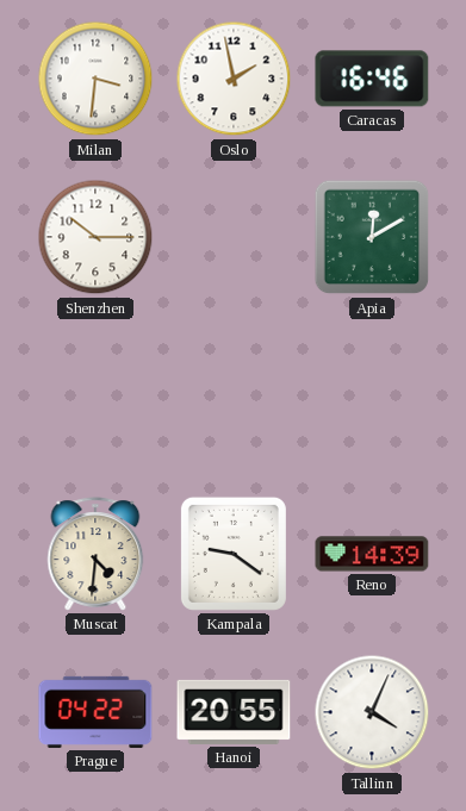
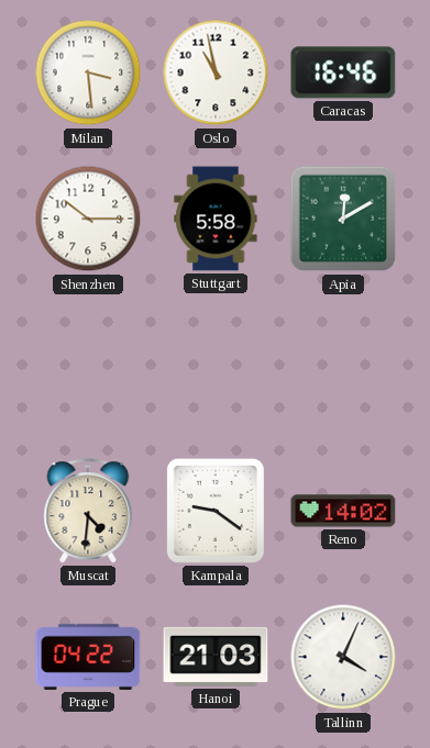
Milan: 3:31 -> 3:29 (88, 72)
Oslo: 1:58 -> 10:58 (216, 72)
Stuttgart: none -> 5:58 (216, 219)
Reno: 14:39 -> 14:02 (343, 511)
Hanoi: 20:55 -> 21:03 (216, 657)
